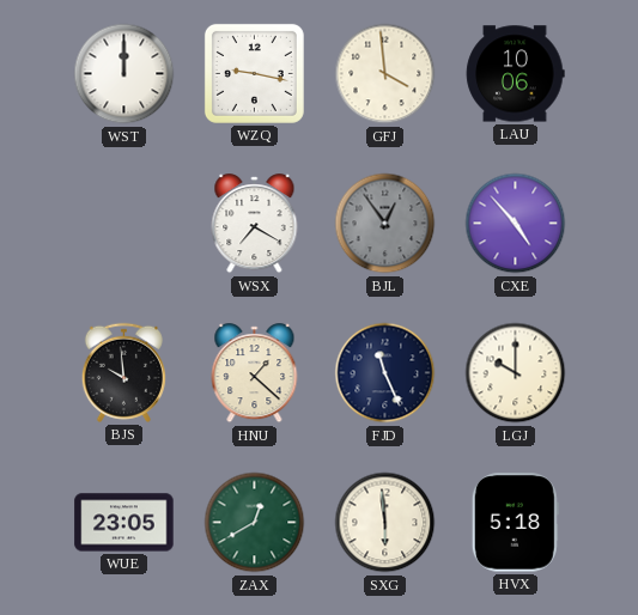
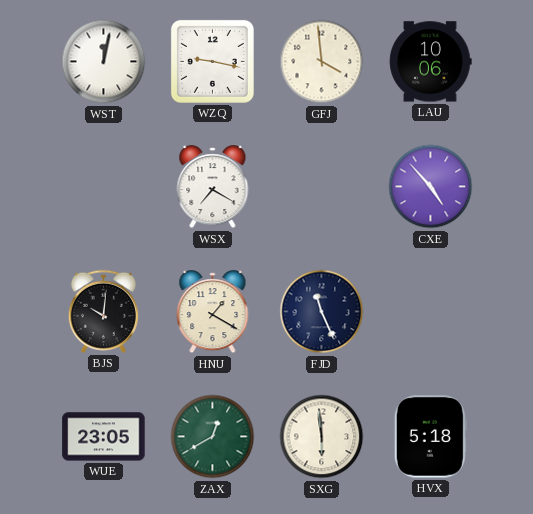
WST: 12:00 -> 12:02 (104, 62)
BJL: 12:54 -> none (385, 224)
BJS: 9:59 -> 10:01 (103, 311)
HNU: 1:22 -> 1:20 (213, 312)
LGJ: 10:00 -> none (516, 373)
